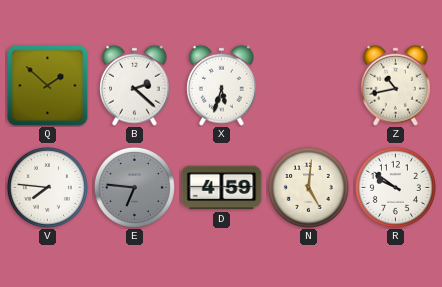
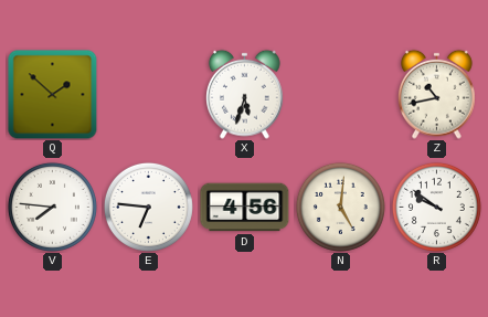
B: 2:22 -> none (135, 85)
E dial: grey -> white (148, 207)
D: 4:59 -> 4:56 (245, 208)
